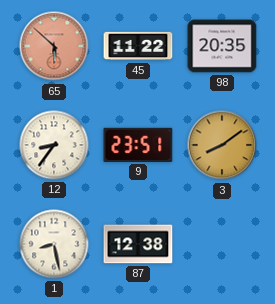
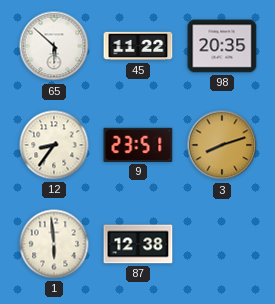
65 dial: salmon -> white (54, 46)
3: 8:09 -> 8:12 (222, 145)
1: 8:28 -> 5:59 (54, 244)
